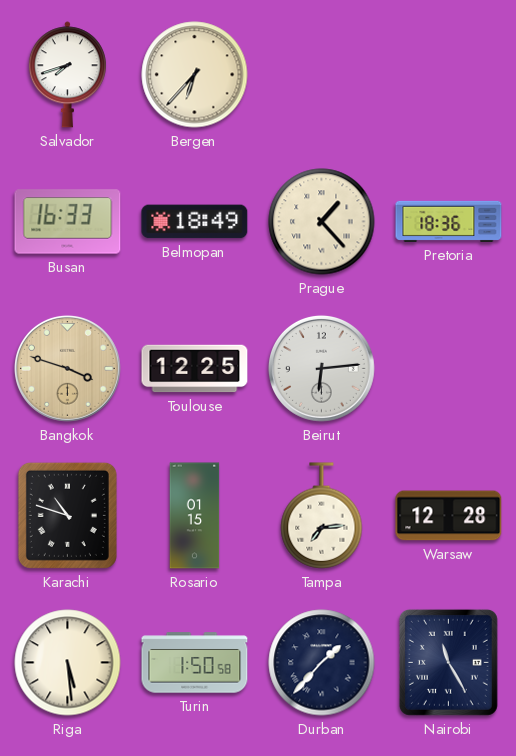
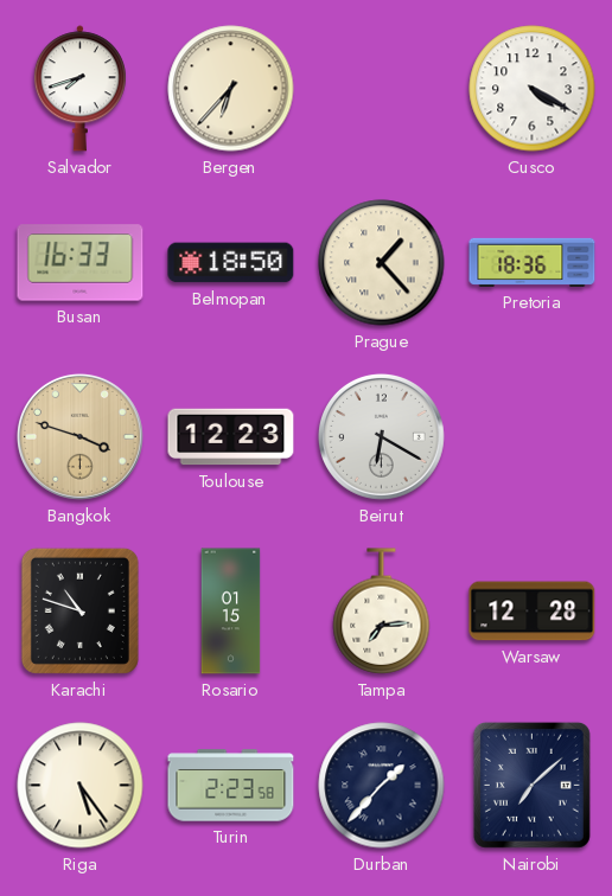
Cusco: none -> 4:20 (533, 89)
Belmopan: 18:49 -> 18:50 (231, 263)
Toulouse: 12:25 -> 12:23 (231, 437)
Beirut: 6:14 -> 6:20 (381, 436)
Riga: 5:29 -> 5:24 (81, 786)
Turin: 1:50 -> 2:23 (231, 786)
Nairobi: 11:25 -> 7:08 (531, 785)
